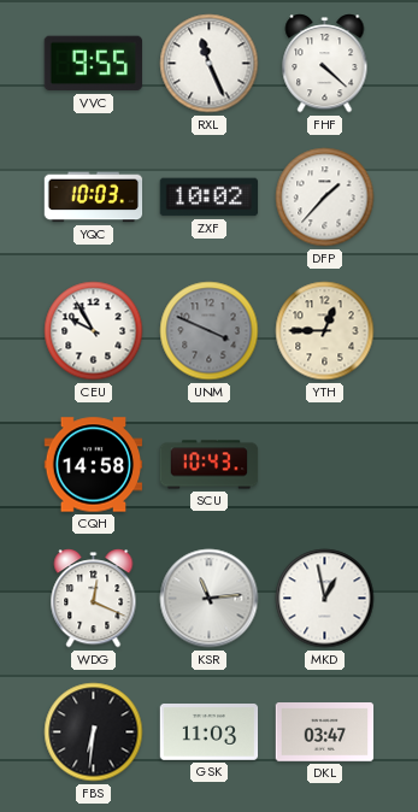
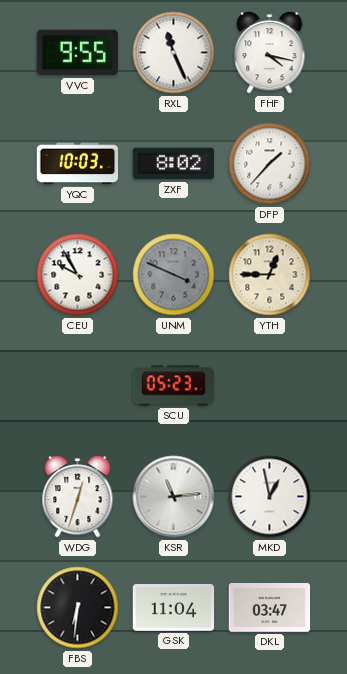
FHF: 4:22 -> 4:17 (270, 53)
ZXF: 10:02 -> 8:02 (174, 164)
CQH: 14:58 -> none (94, 465)
SCU: 10:43 -> 05:23 (174, 386)
WDG: 12:19 -> 12:33 (78, 497)
GSK: 11:03 -> 11:04 (174, 608)
